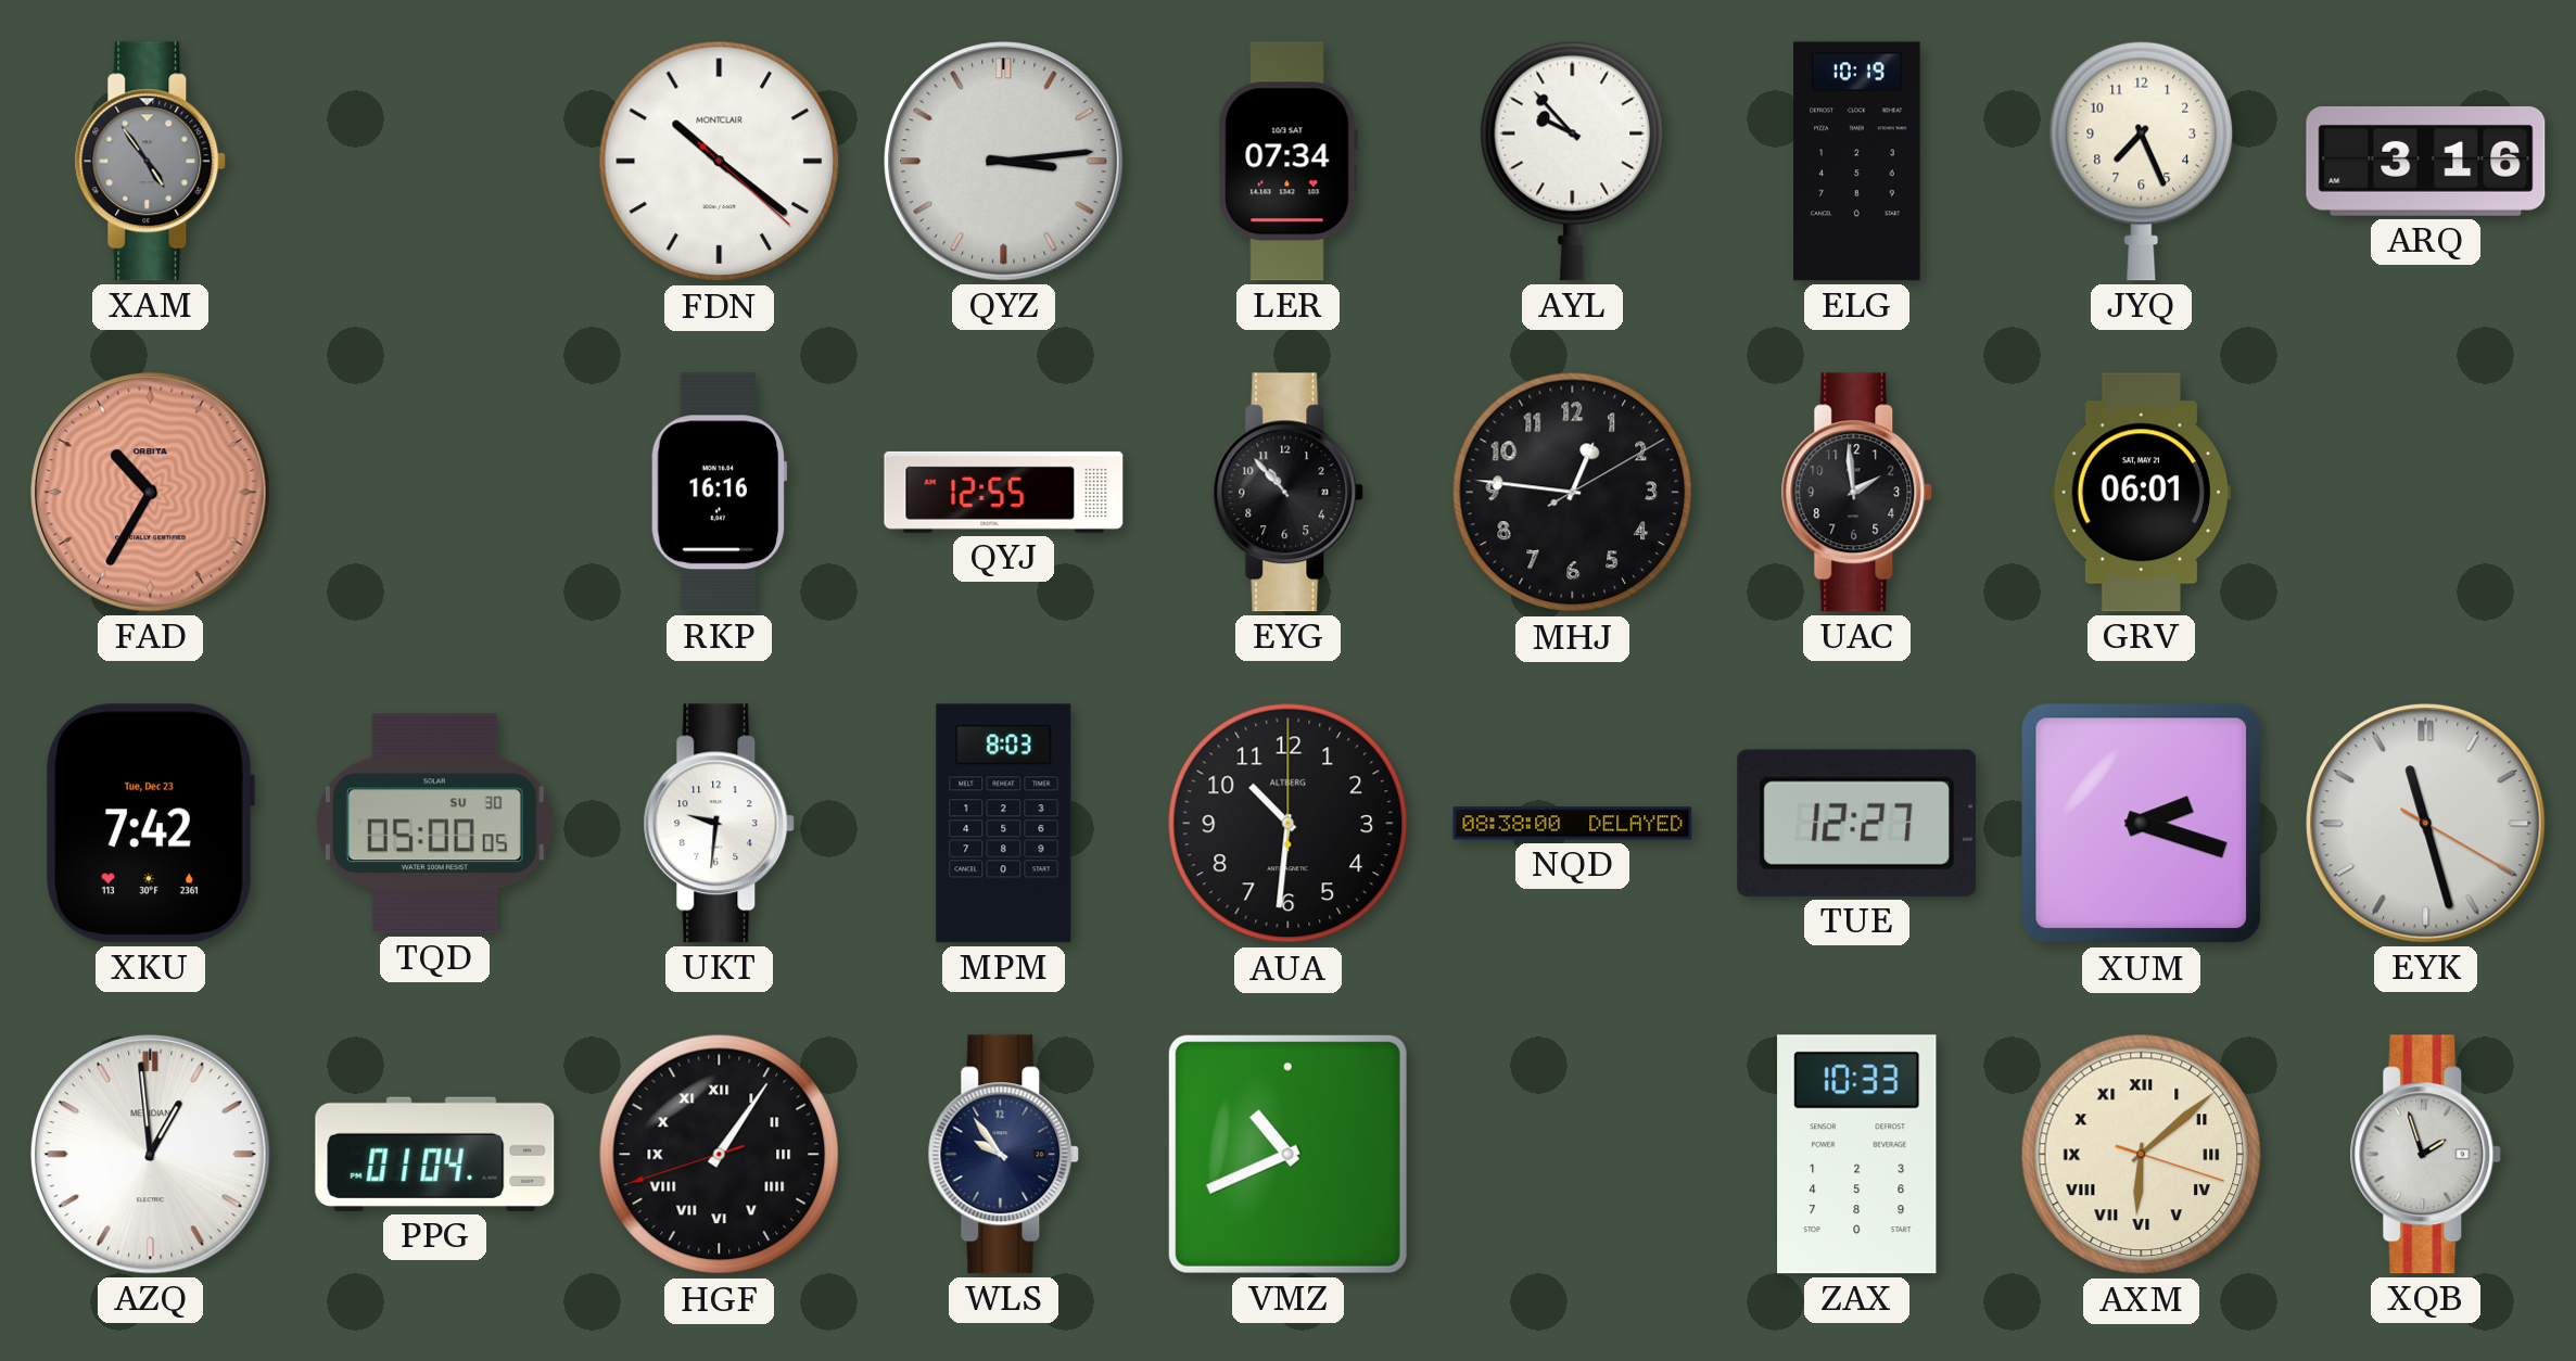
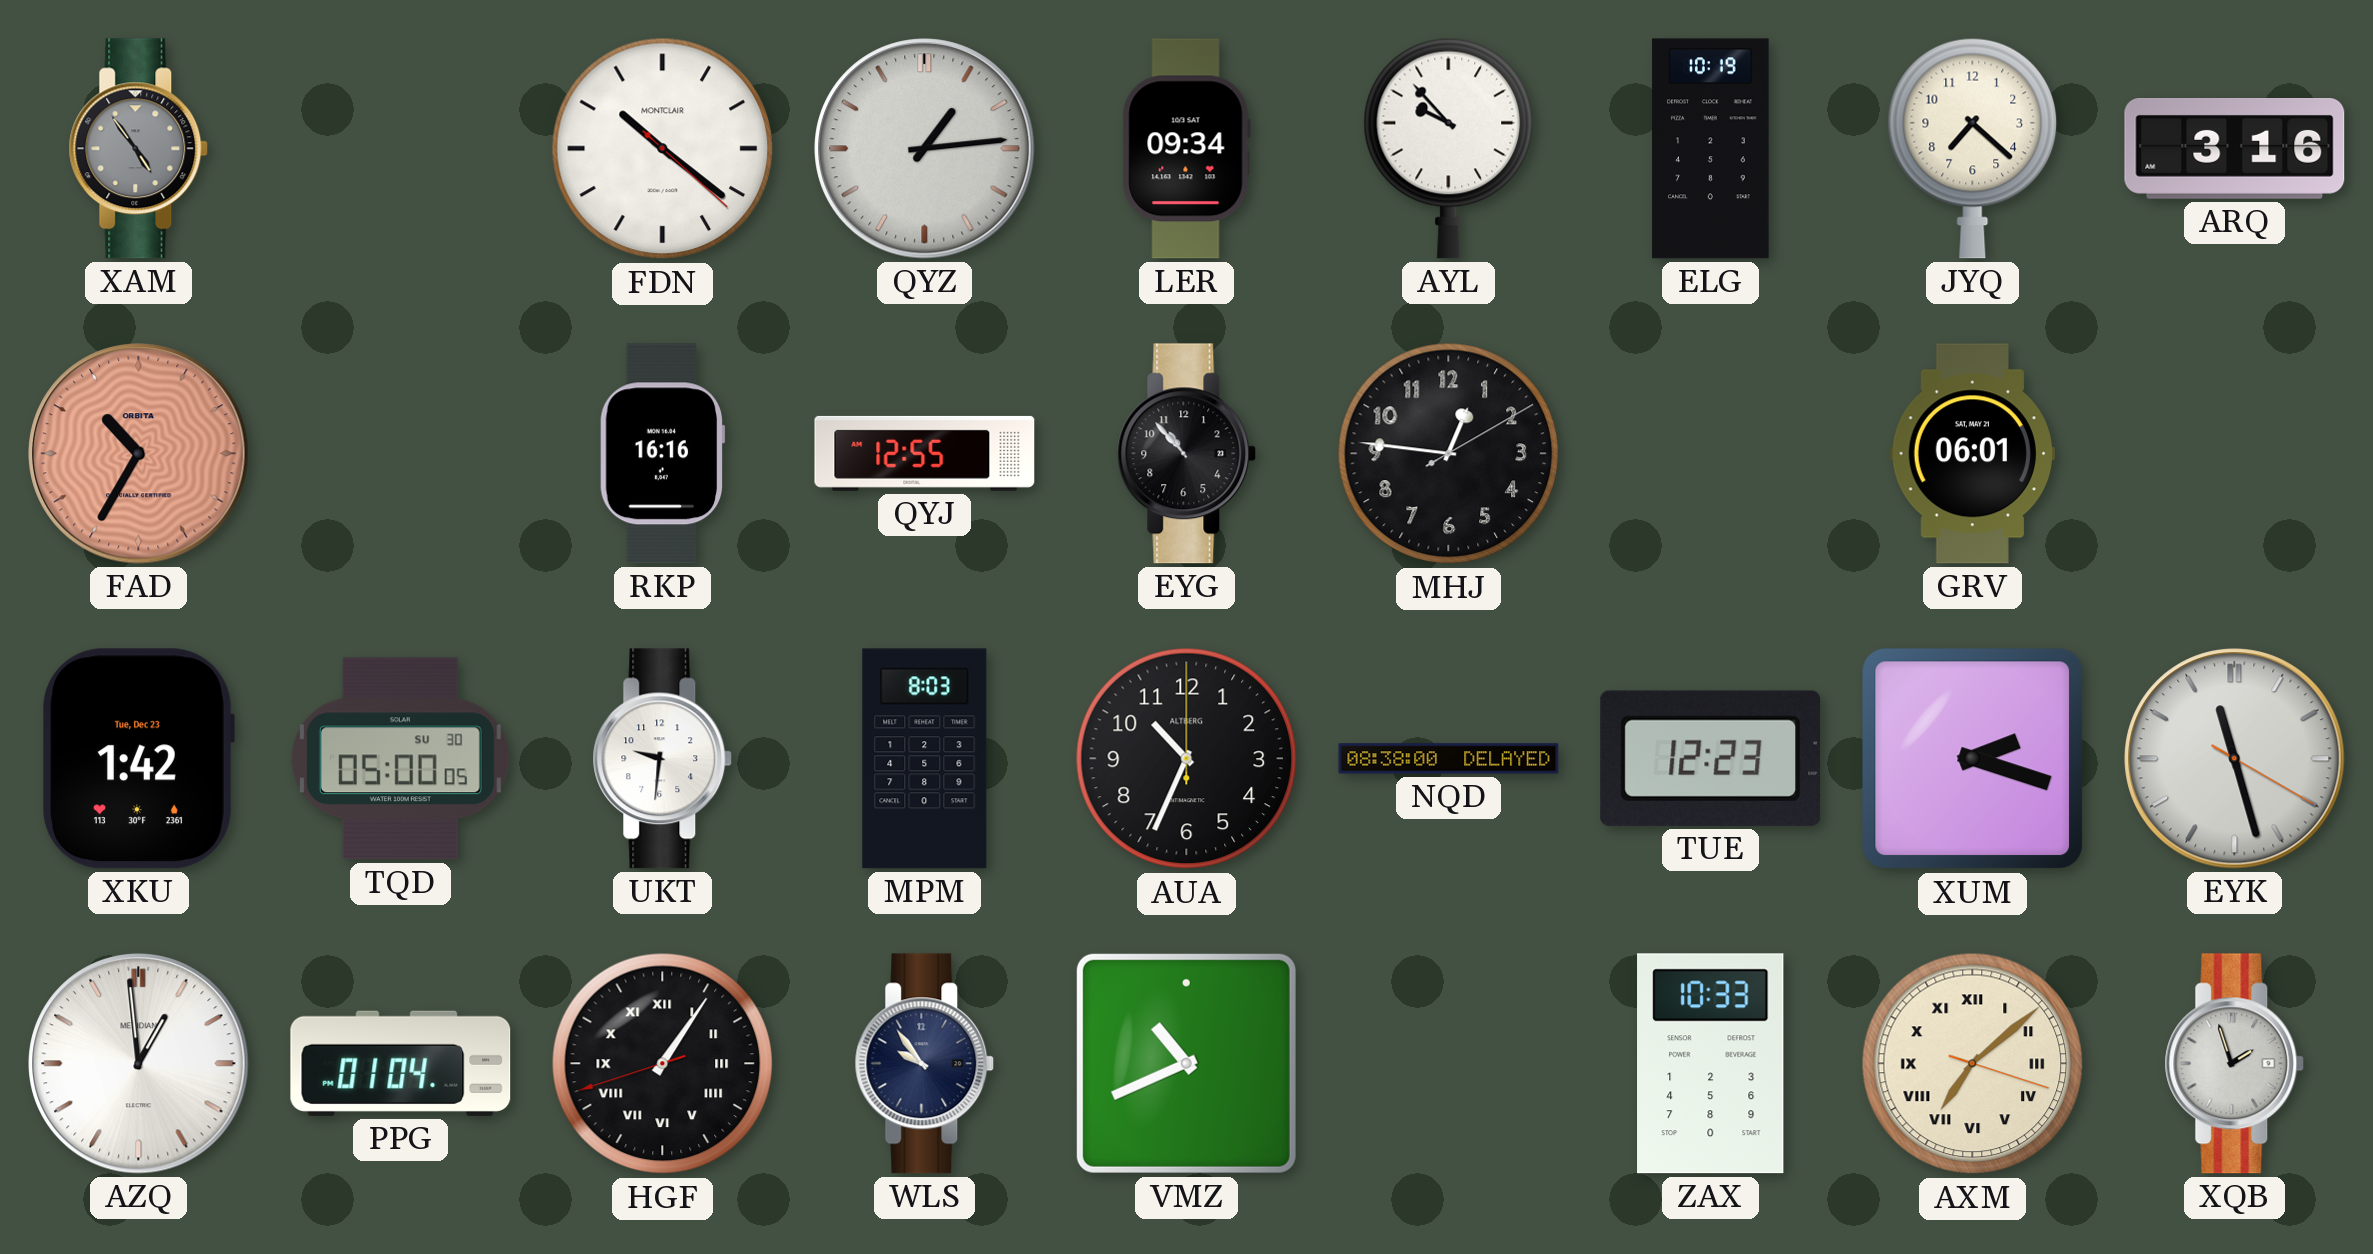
QYZ: 3:14 -> 1:14 (925, 149)
LER: 07:34 -> 09:34 (1186, 149)
JYQ: 7:26 -> 7:22 (1973, 148)
UAC: 1:59 -> none (1857, 493)
XKU: 7:42 -> 1:42 (138, 759)
AUA: 10:31 -> 10:34 (1187, 759)
TUE: 12:27 -> 12:23 (1711, 758)
AXM: 6:08 -> 7:08 (1973, 1064)
